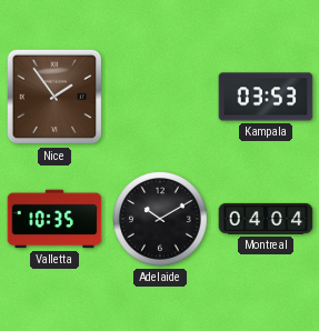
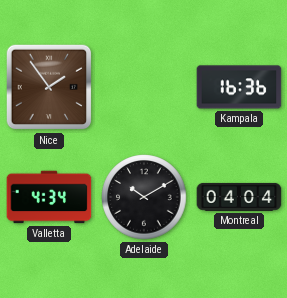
Kampala: 03:53 -> 16:36 (239, 87)
Valletta: 10:35 -> 4:34 (49, 197)
